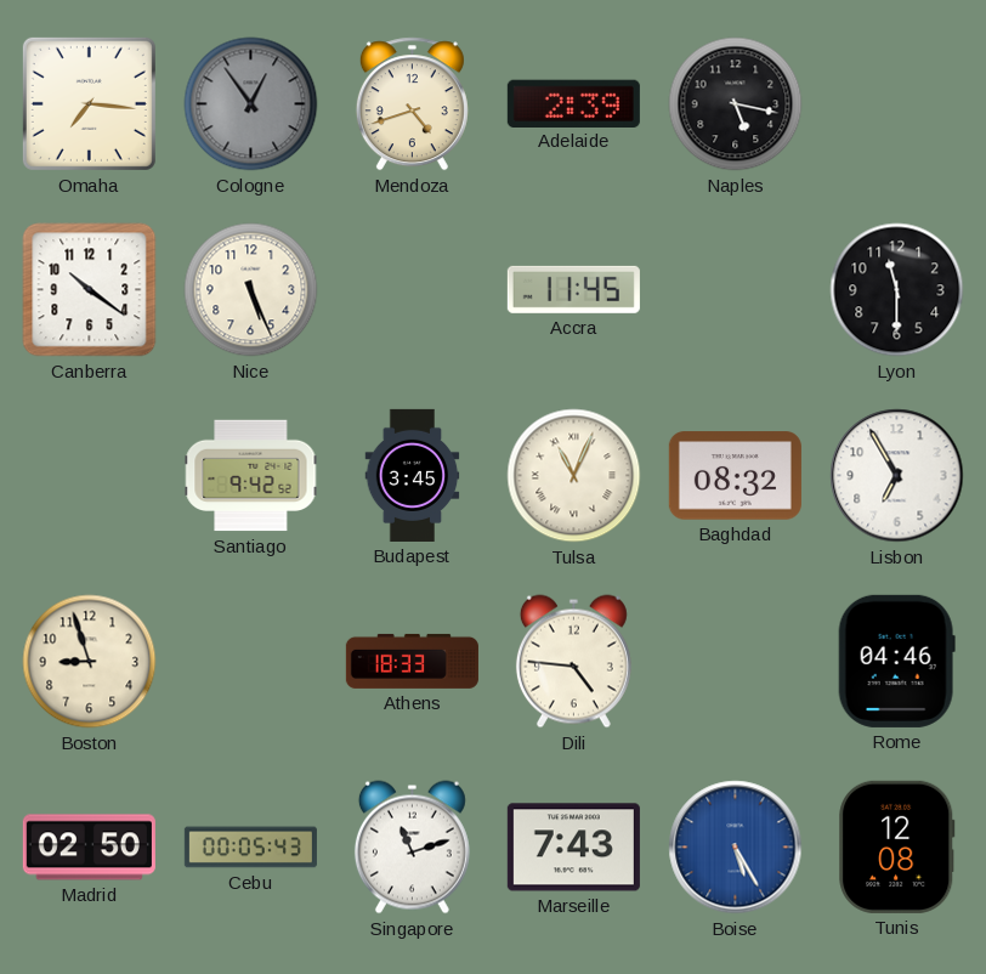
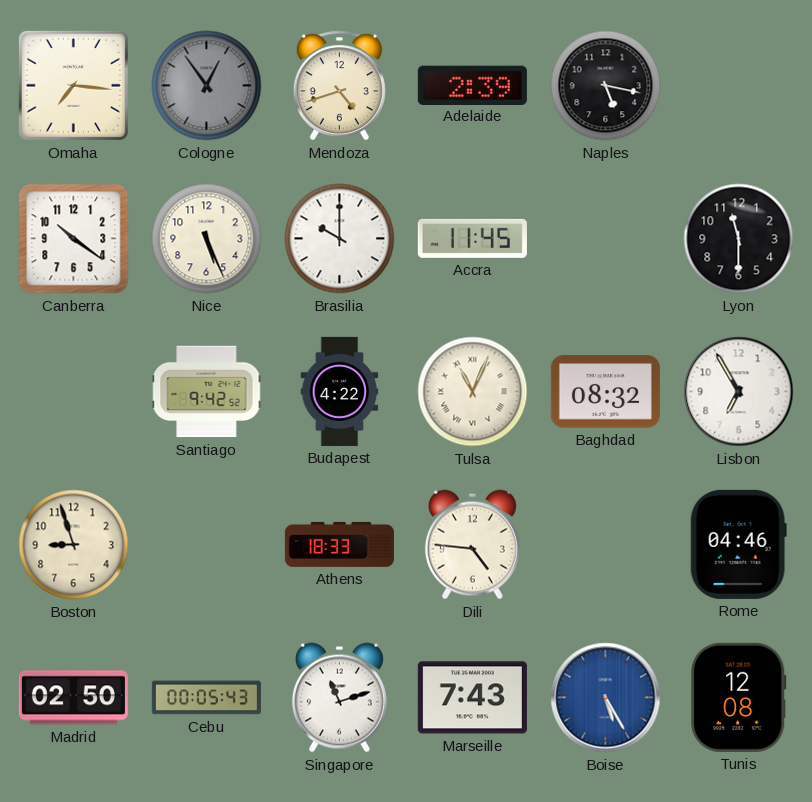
Brasilia: none -> 10:00 (340, 239)
Budapest: 3:45 -> 4:22 (340, 391)
